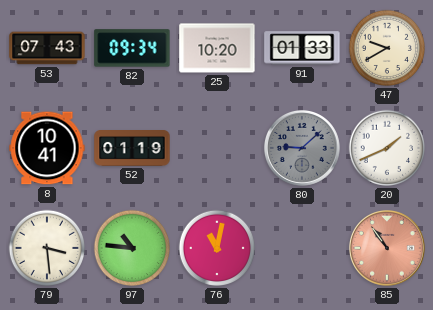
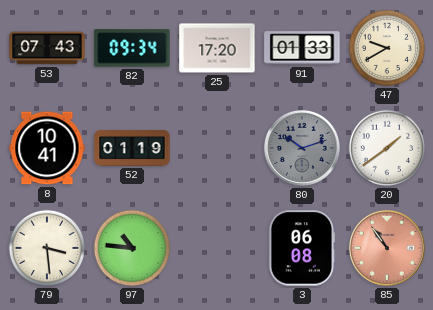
25: 10:20 -> 17:20 (217, 48)
80: 9:08 -> 10:12 (302, 148)
20: 1:41 -> 1:39 (387, 148)
76: 11:02 -> none (217, 248)
3: none -> 06:08 (302, 248)
